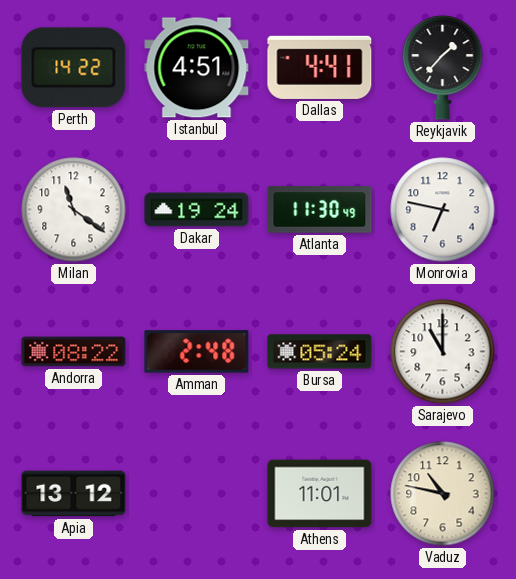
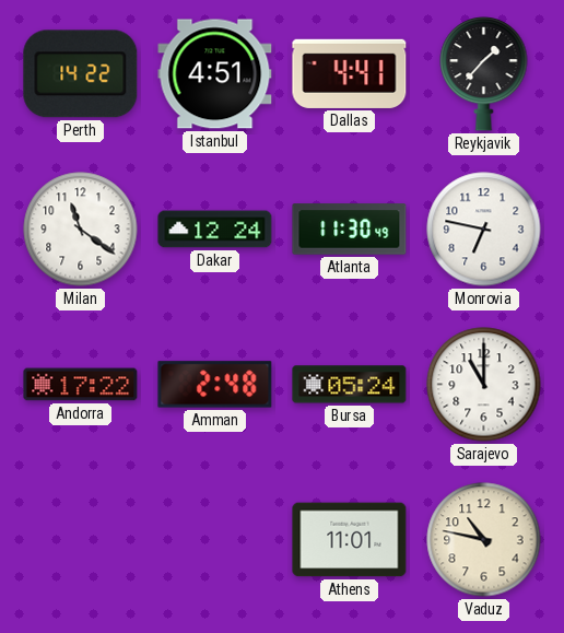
Dakar: 19:24 -> 12:24 (215, 230)
Andorra: 08:22 -> 17:22 (81, 385)
Apia: 13:12 -> none (74, 494)
